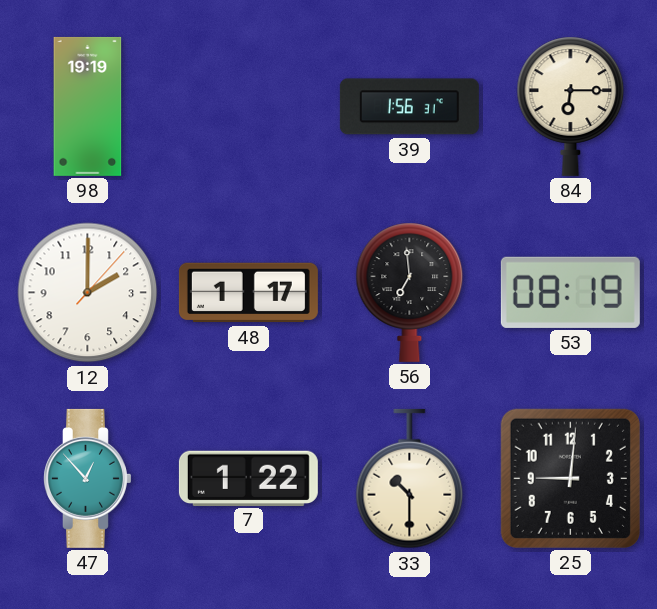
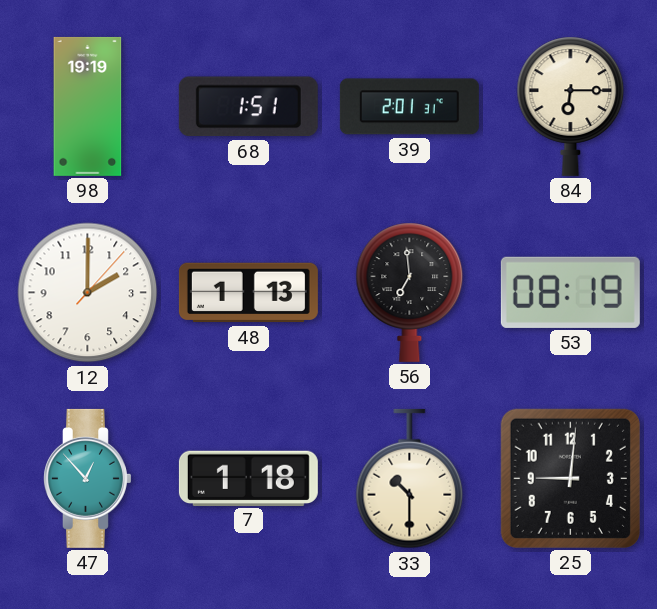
68: none -> 1:51 (248, 107)
39: 1:56 -> 2:01 (409, 107)
48: 1:17 -> 1:13 (248, 293)
7: 1:22 -> 1:18 (248, 478)
